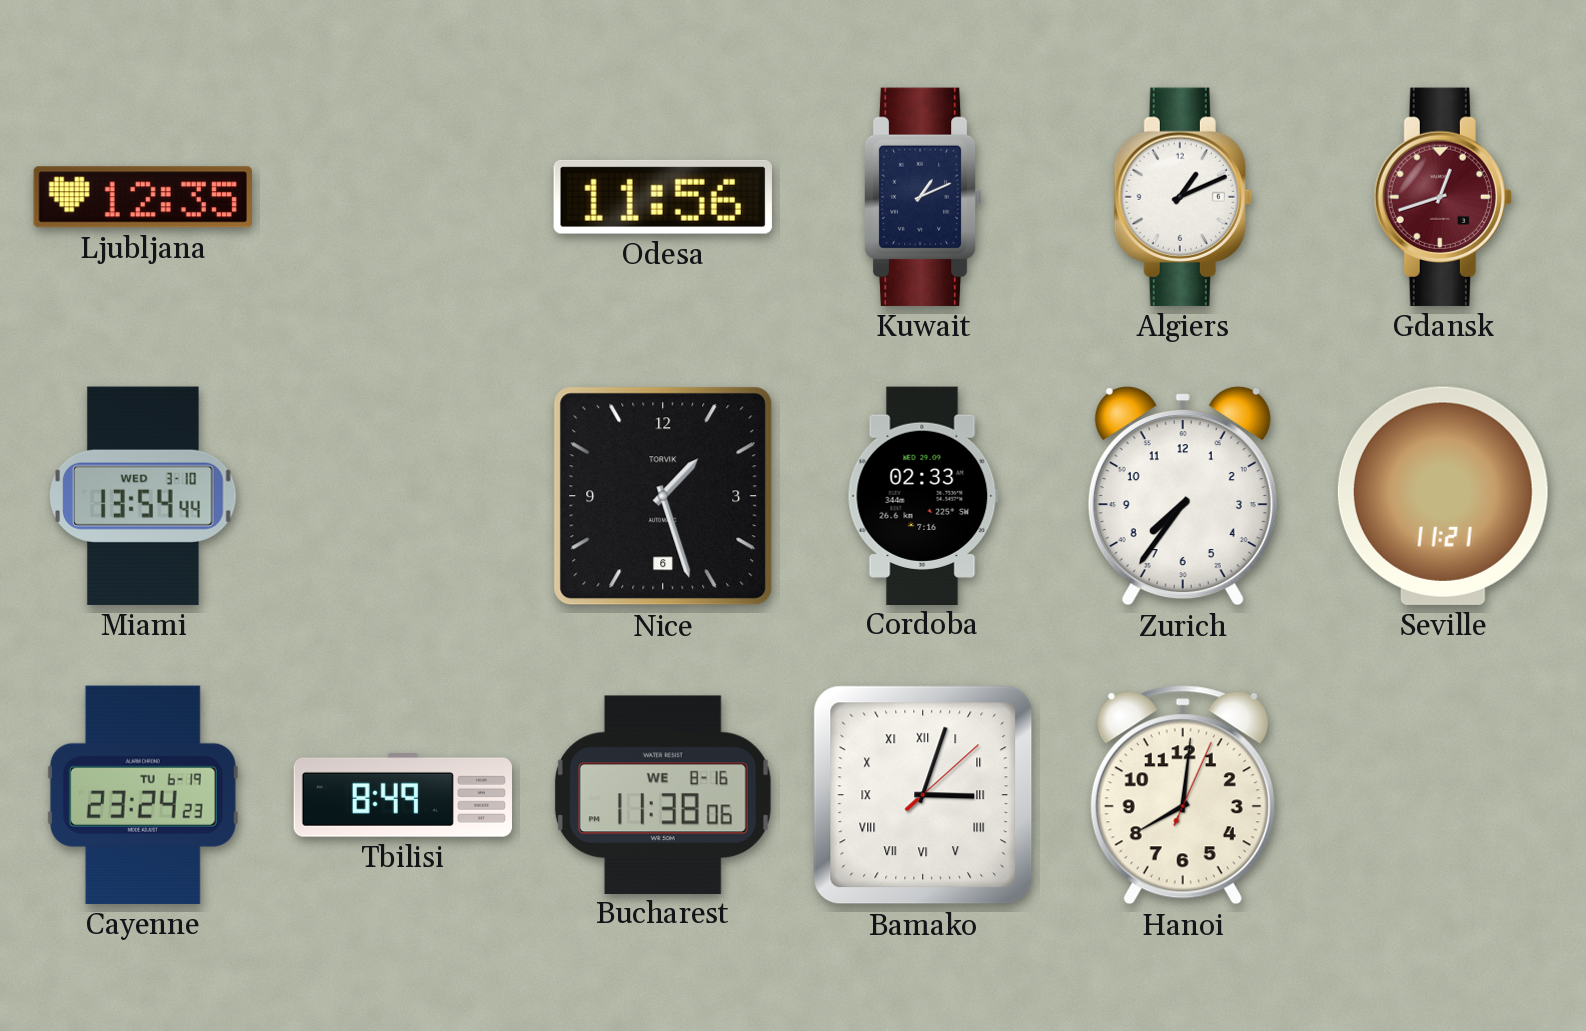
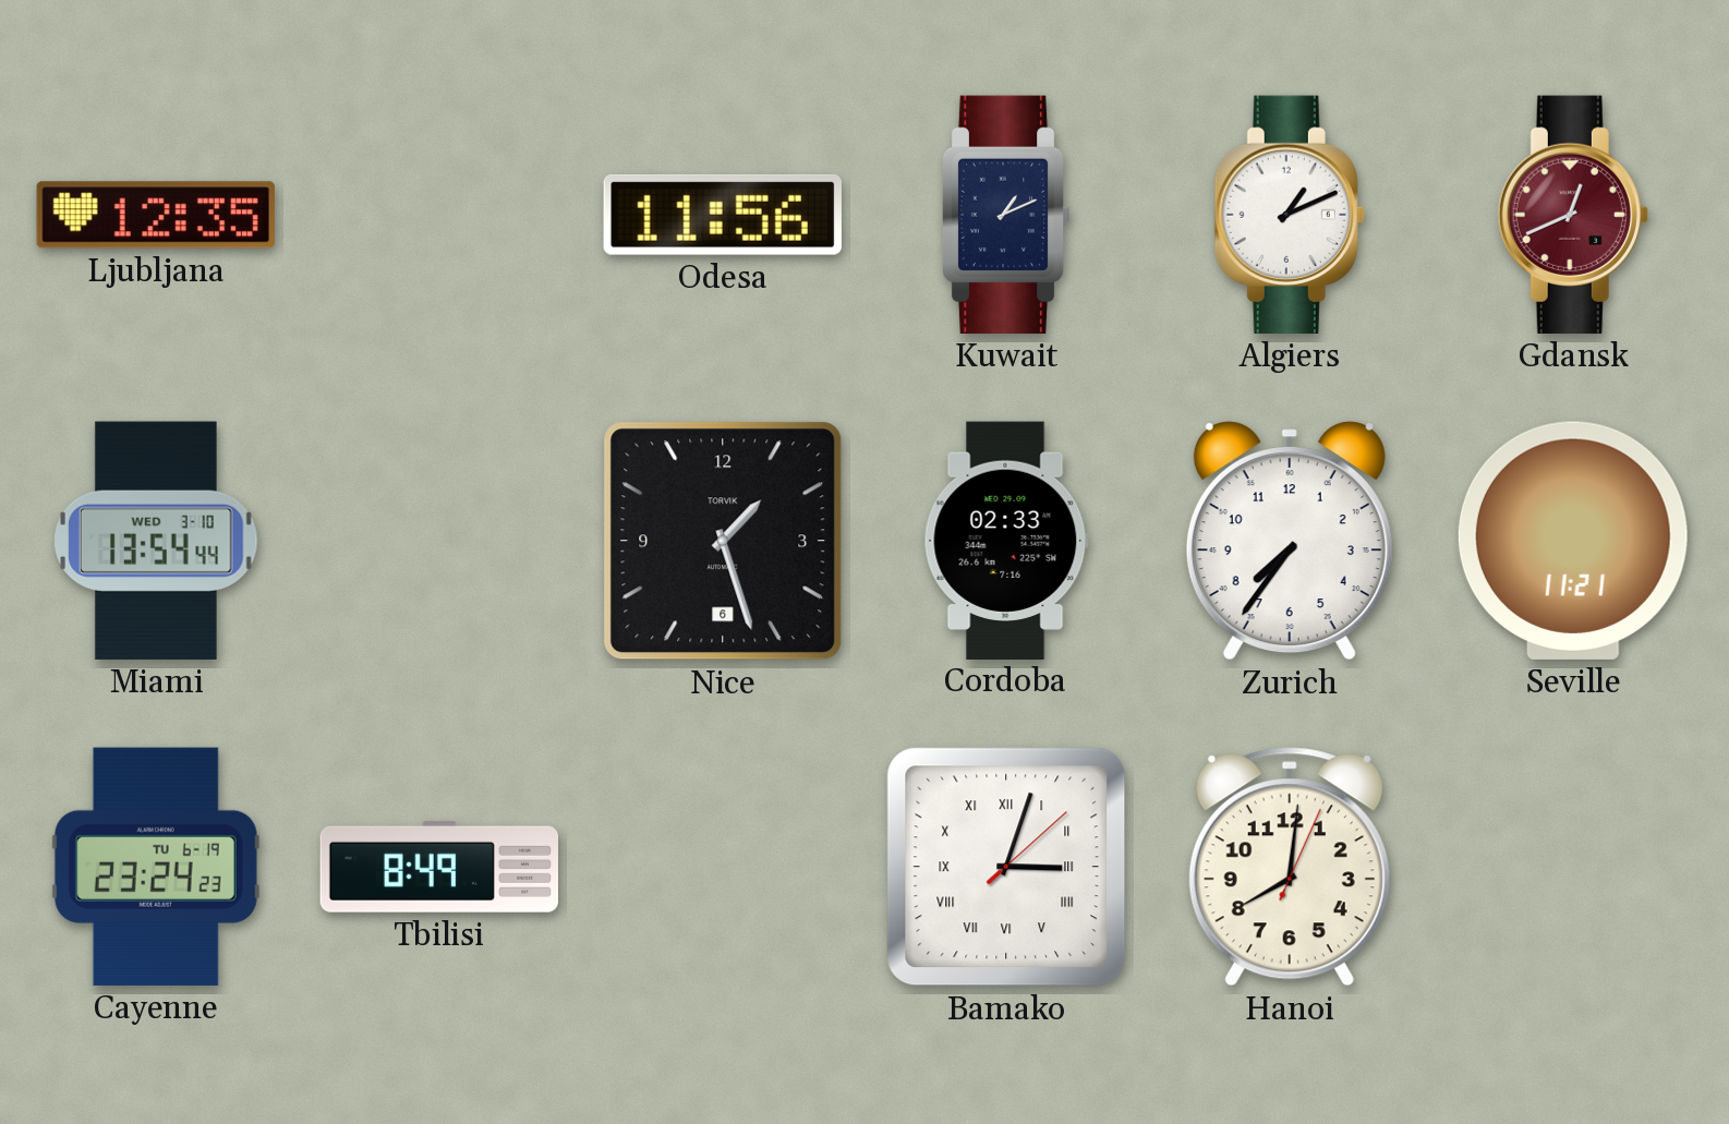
Gdansk: 12:42 -> 12:41 (1573, 215)
Bucharest: 11:38 -> none (663, 794)
